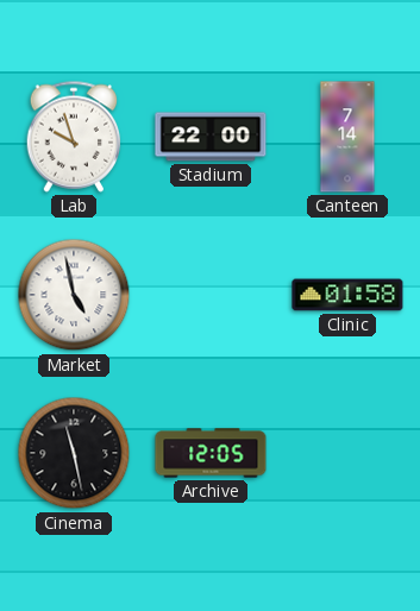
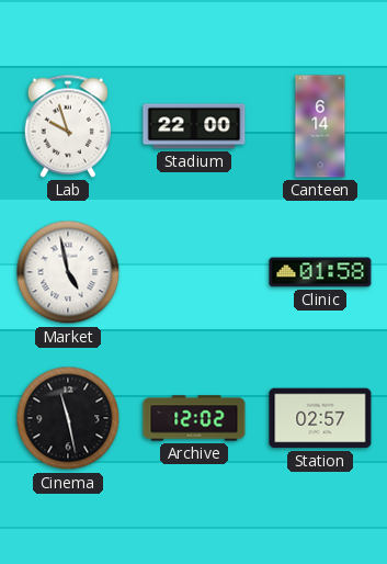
Canteen: 7:14 -> 6:14 (320, 126)
Archive: 12:05 -> 12:02 (194, 418)
Station: none -> 02:57 (320, 418)
